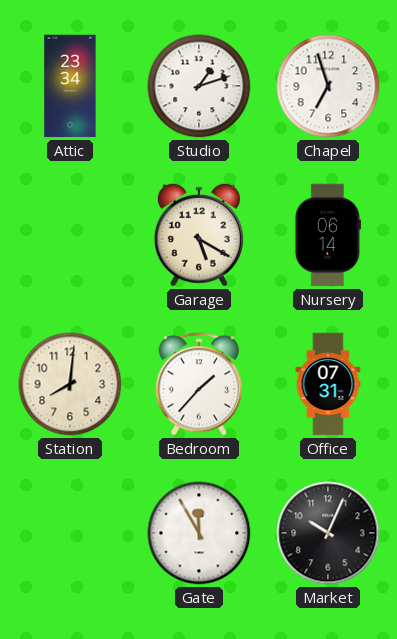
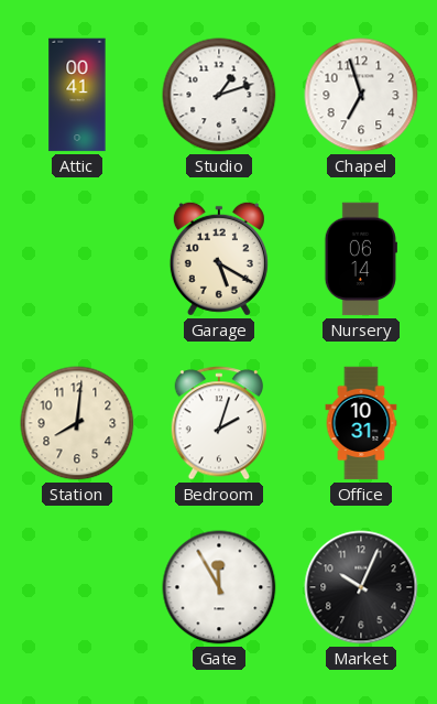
Attic: 23:34 -> 00:41 (77, 95)
Bedroom: 1:37 -> 2:03 (218, 423)
Office: 07:31 -> 10:31 (361, 423)
